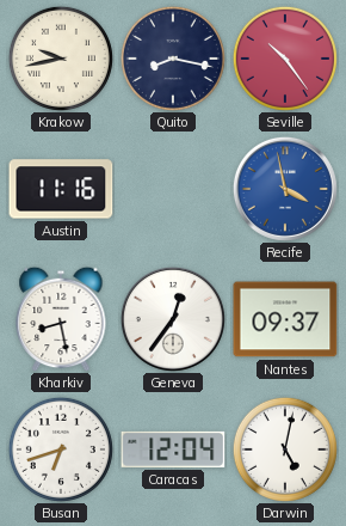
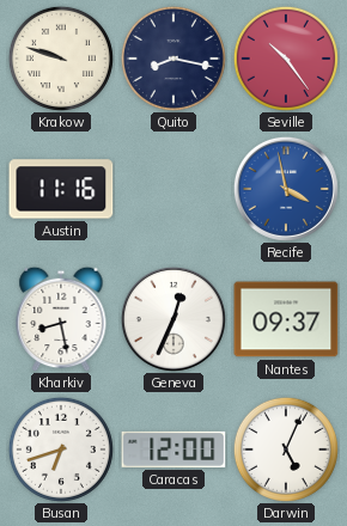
Krakow: 9:43 -> 9:48 (61, 59)
Geneva: 12:36 -> 12:34 (173, 319)
Caracas: 12:04 -> 12:00 (173, 449)
Darwin: 5:02 -> 5:04 (286, 449)
